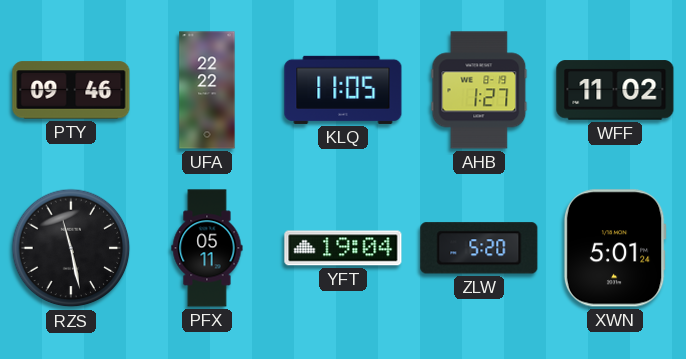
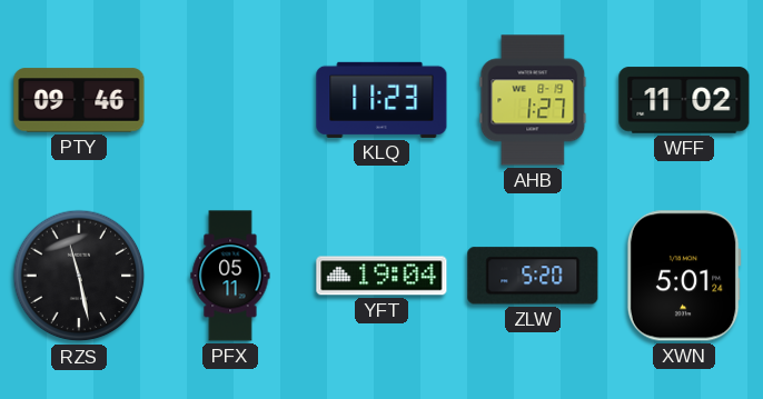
UFA: 22:22 -> none (207, 90)
KLQ: 11:05 -> 11:23 (381, 100)
